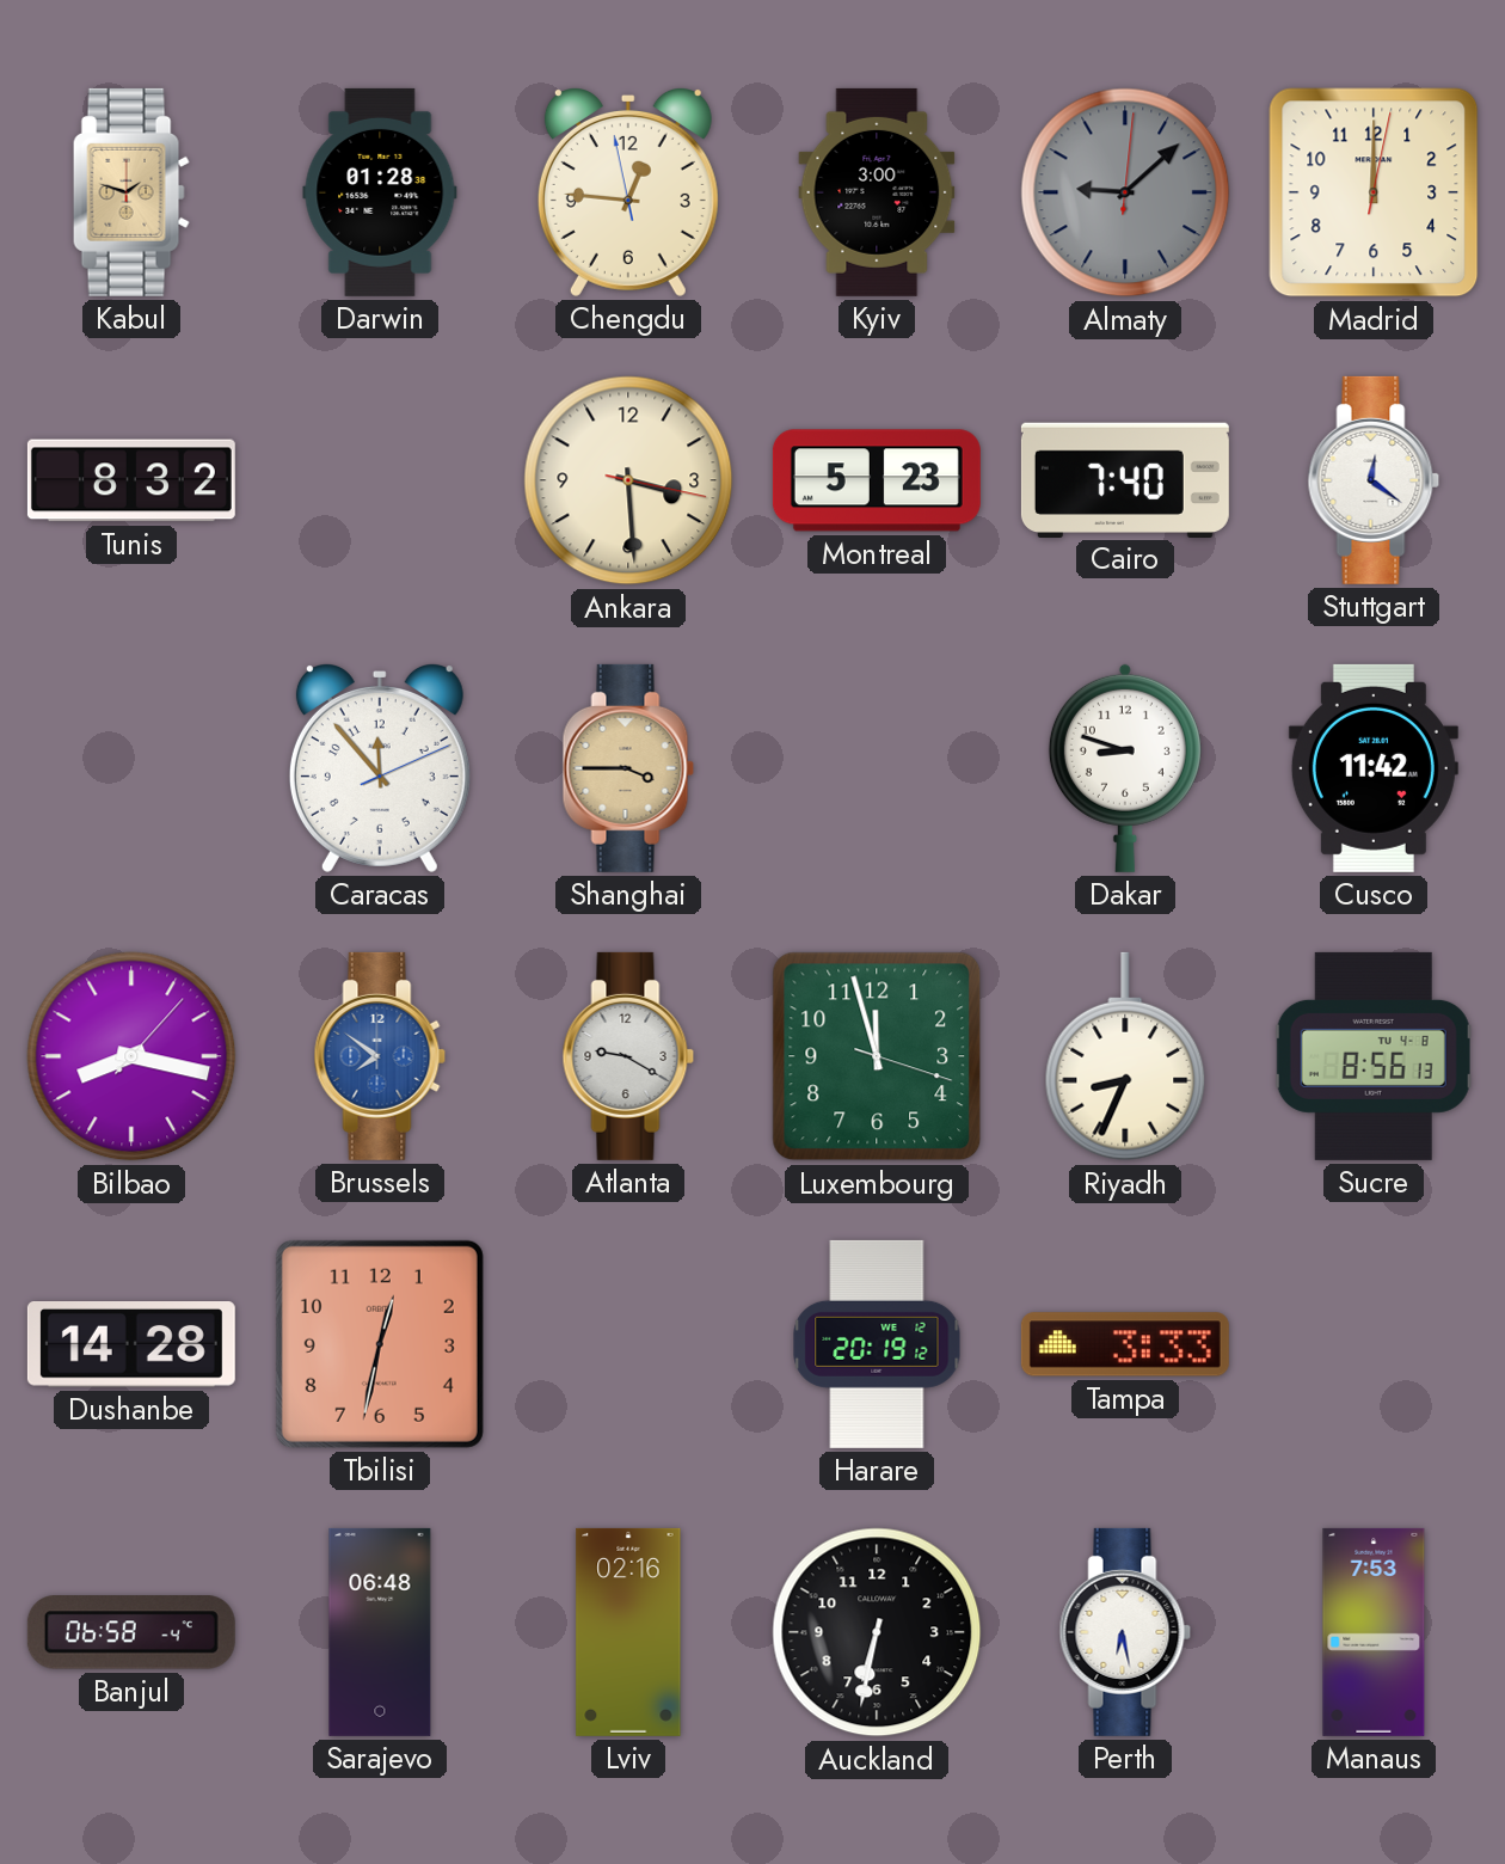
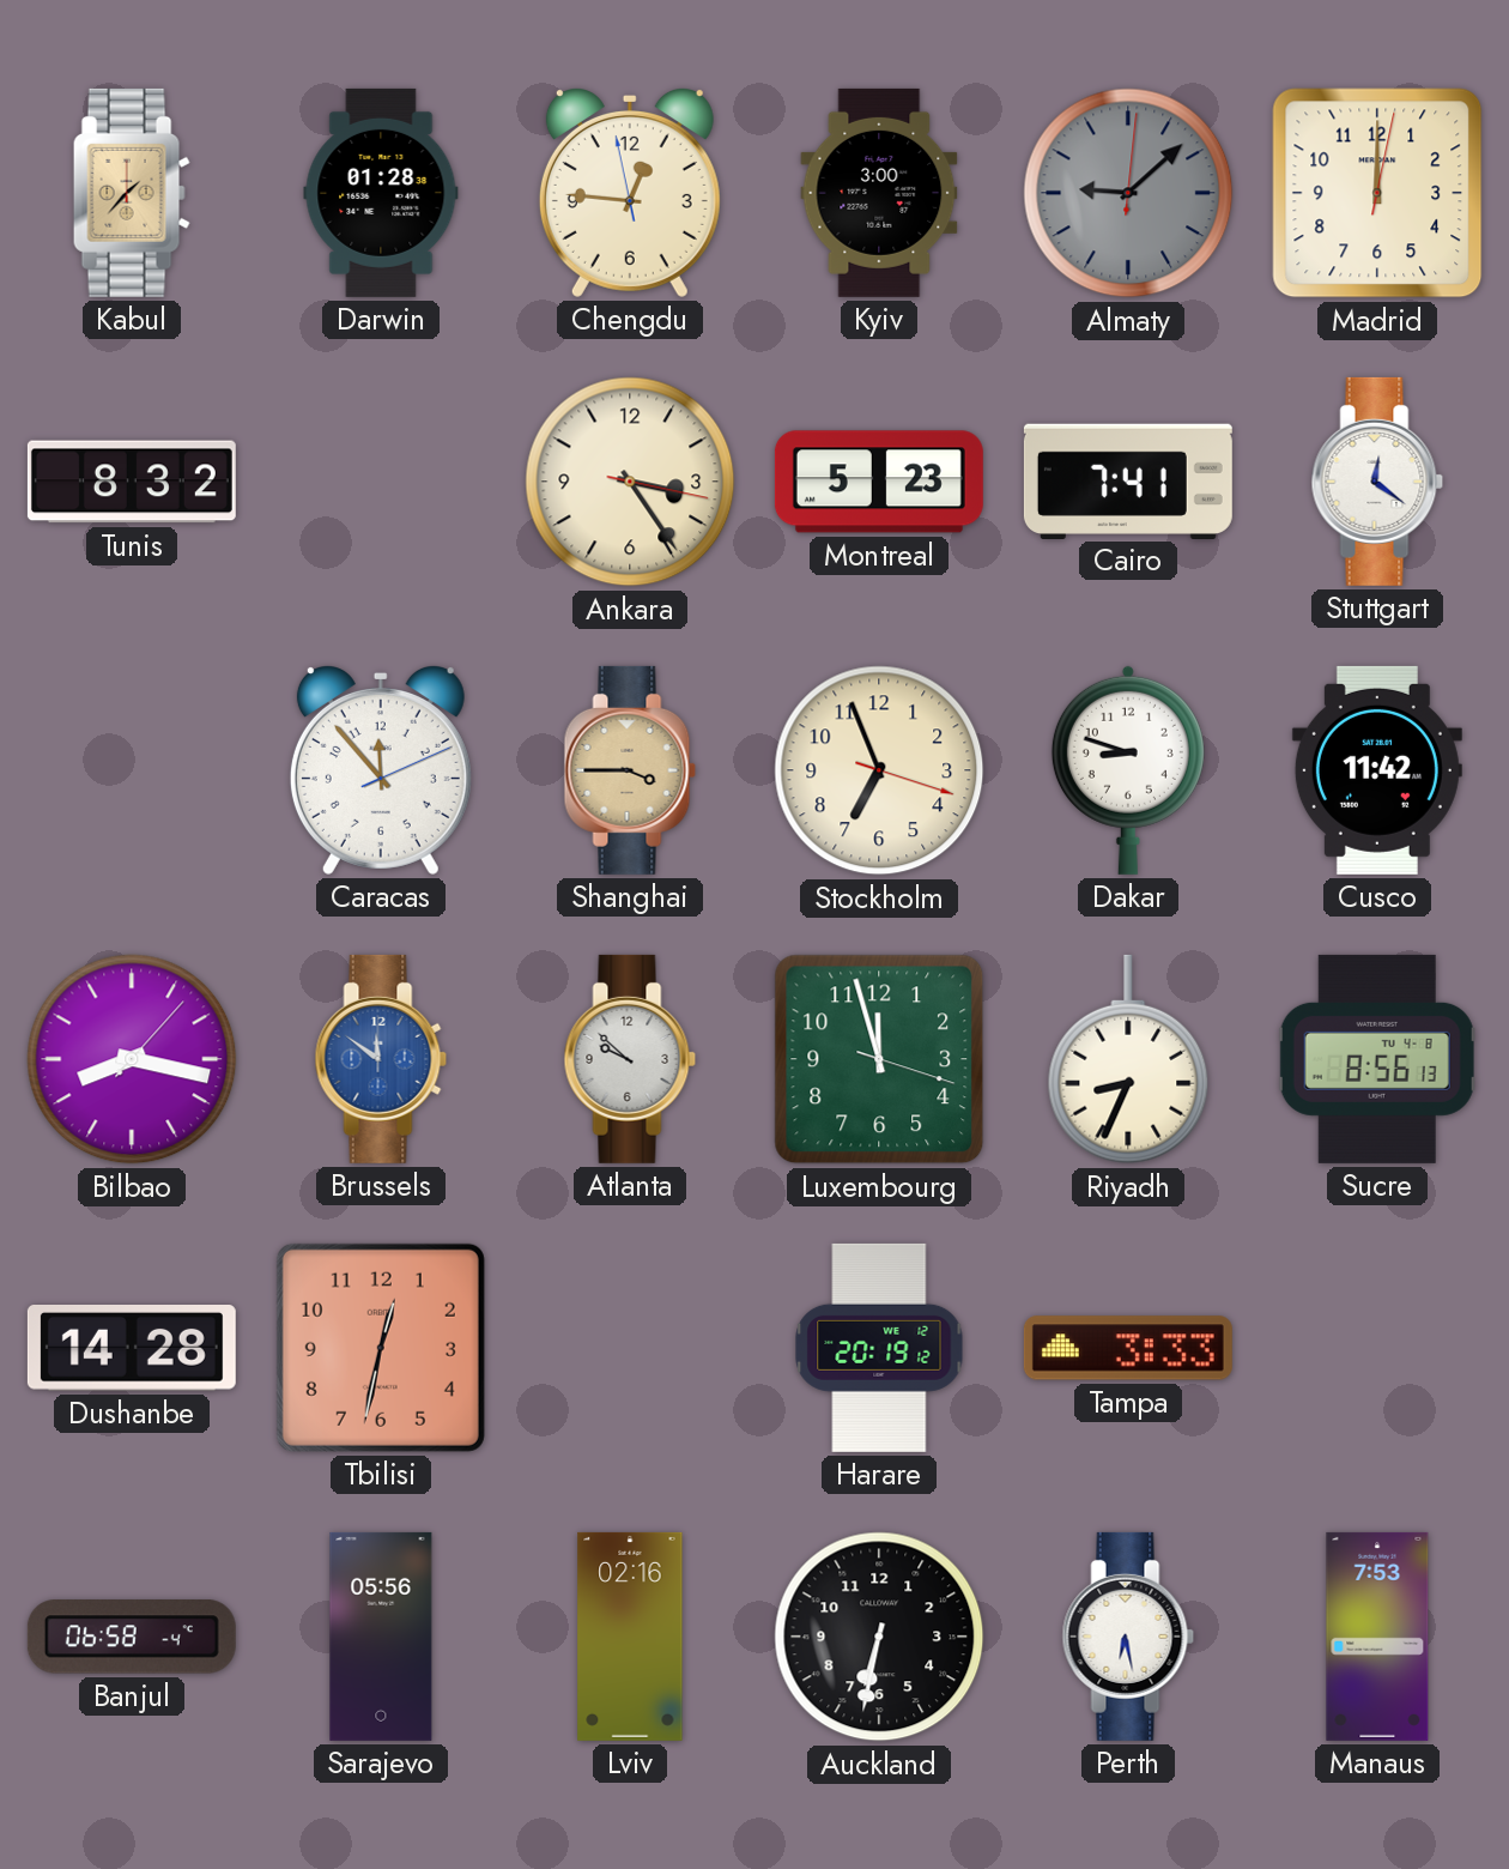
Kabul: 1:48 -> 1:37 (132, 193)
Ankara: 3:29 -> 3:24 (630, 482)
Cairo: 7:40 -> 7:41 (1128, 480)
Stockholm: none -> 6:56 (879, 770)
Brussels: 7:51 -> 11:51 (381, 1059)
Atlanta: 9:20 -> 9:52 (630, 1059)
Sarajevo: 06:48 -> 05:56 (381, 1637)
